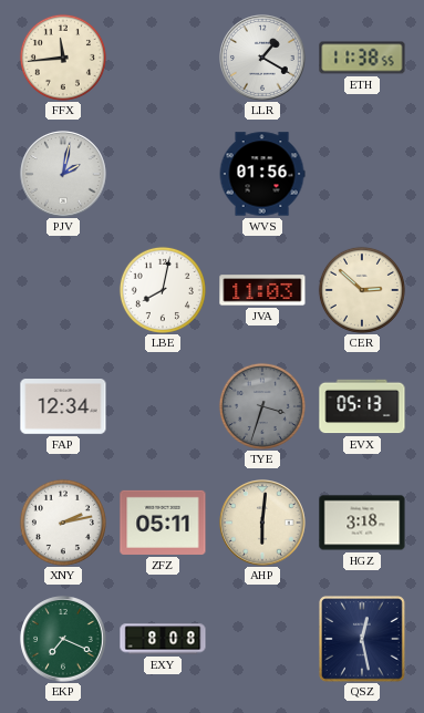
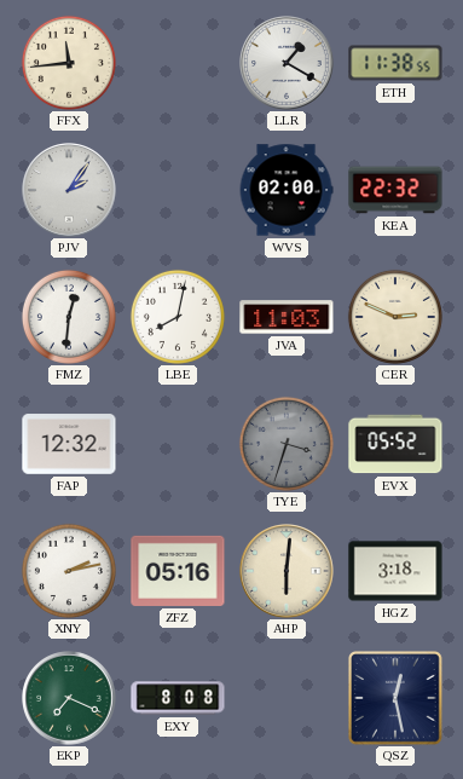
PJV: 2:02 -> 2:06 (69, 190)
WVS: 01:56 -> 02:00 (287, 190)
KEA: none -> 22:32 (395, 190)
FMZ: none -> 12:31 (69, 317)
CER: 2:52 -> 2:49 (395, 317)
FAP: 12:34 -> 12:32 (69, 444)
EVX: 05:13 -> 05:52 (395, 444)
ZFZ: 05:11 -> 05:16 (178, 571)
